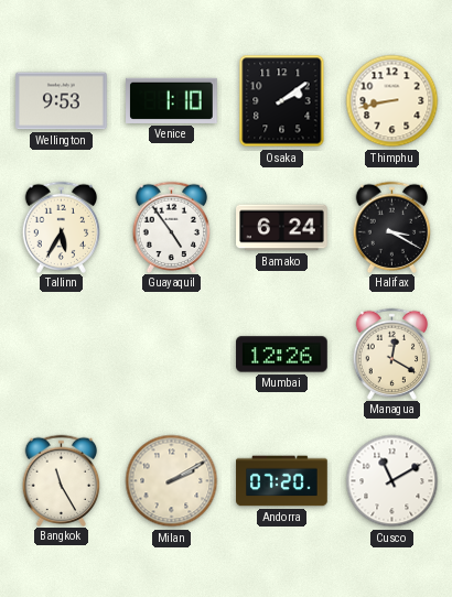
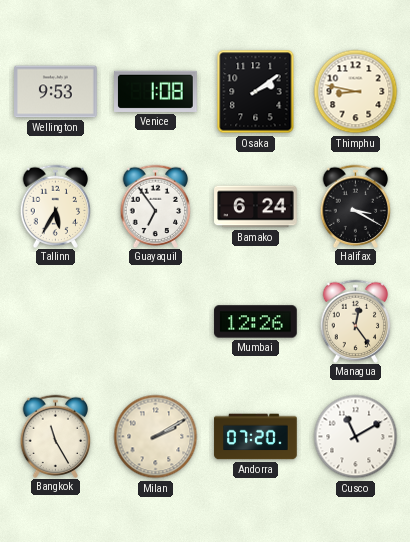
Venice: 1:10 -> 1:08 (156, 91)
Thimphu: 8:43 -> 8:47 (356, 92)
Guayaquil: 4:54 -> 6:54 (156, 206)
Managua: 12:20 -> 12:24 (356, 321)
